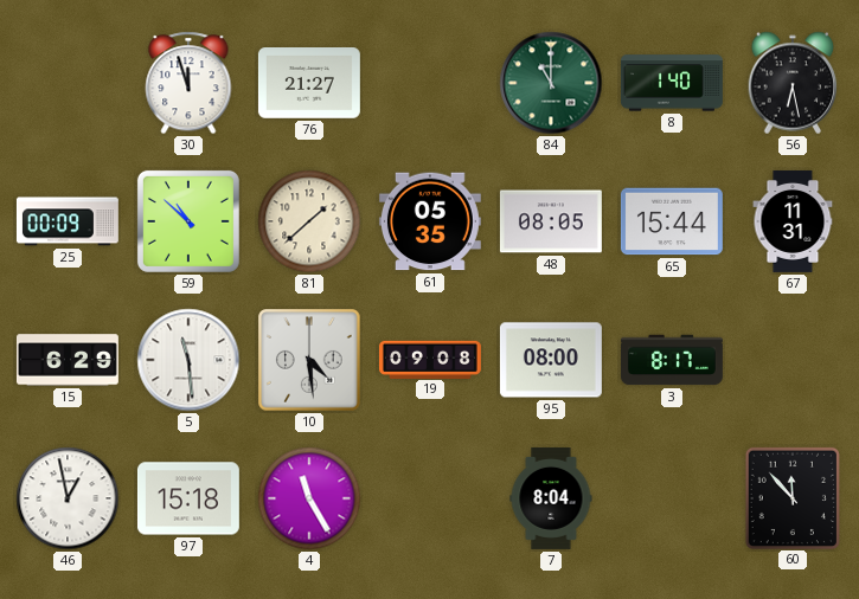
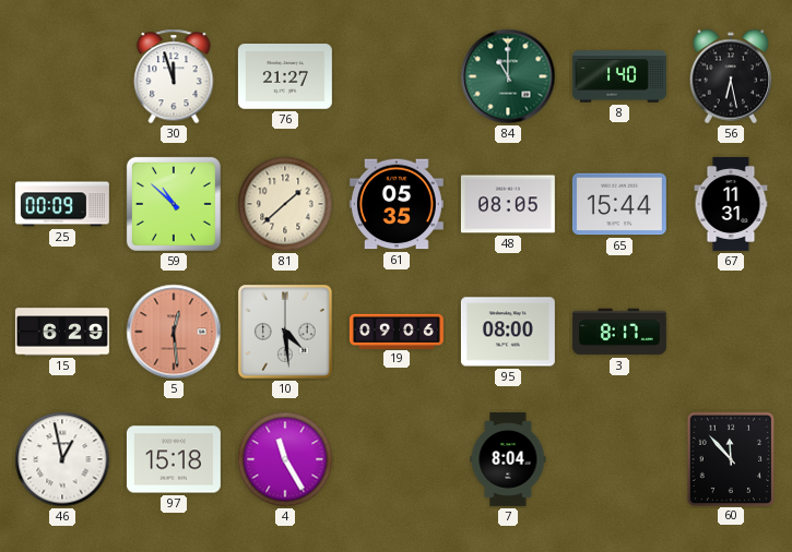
5: 11:29 -> 12:29 (174, 332)
5 dial: white -> salmon (174, 332)
19: 09:08 -> 09:06 (397, 331)
